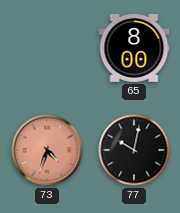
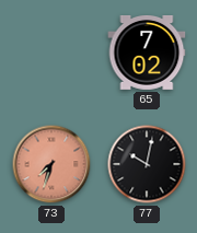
65: 8:00 -> 7:02 (147, 54)
73: 4:33 -> 7:33 (51, 164)
